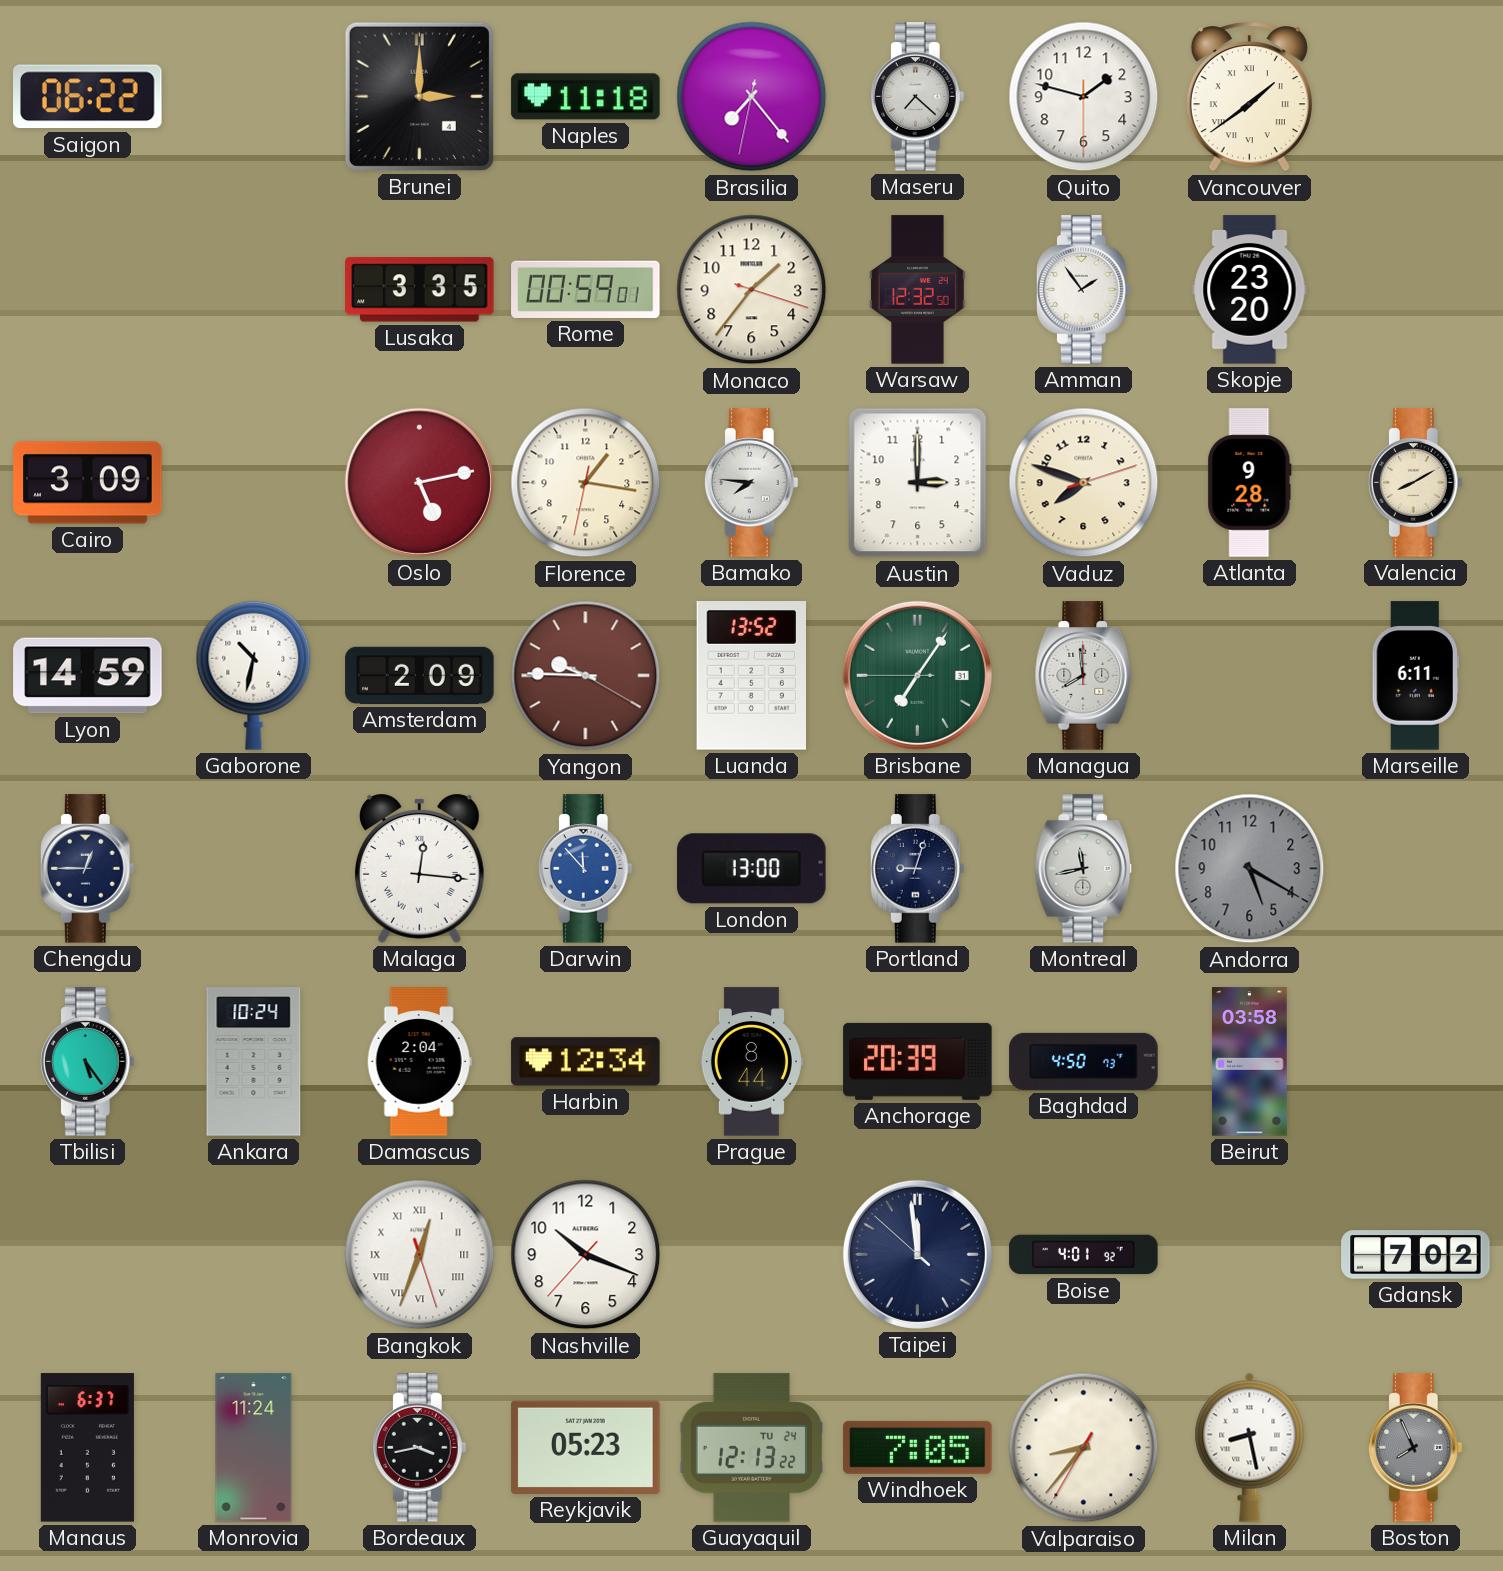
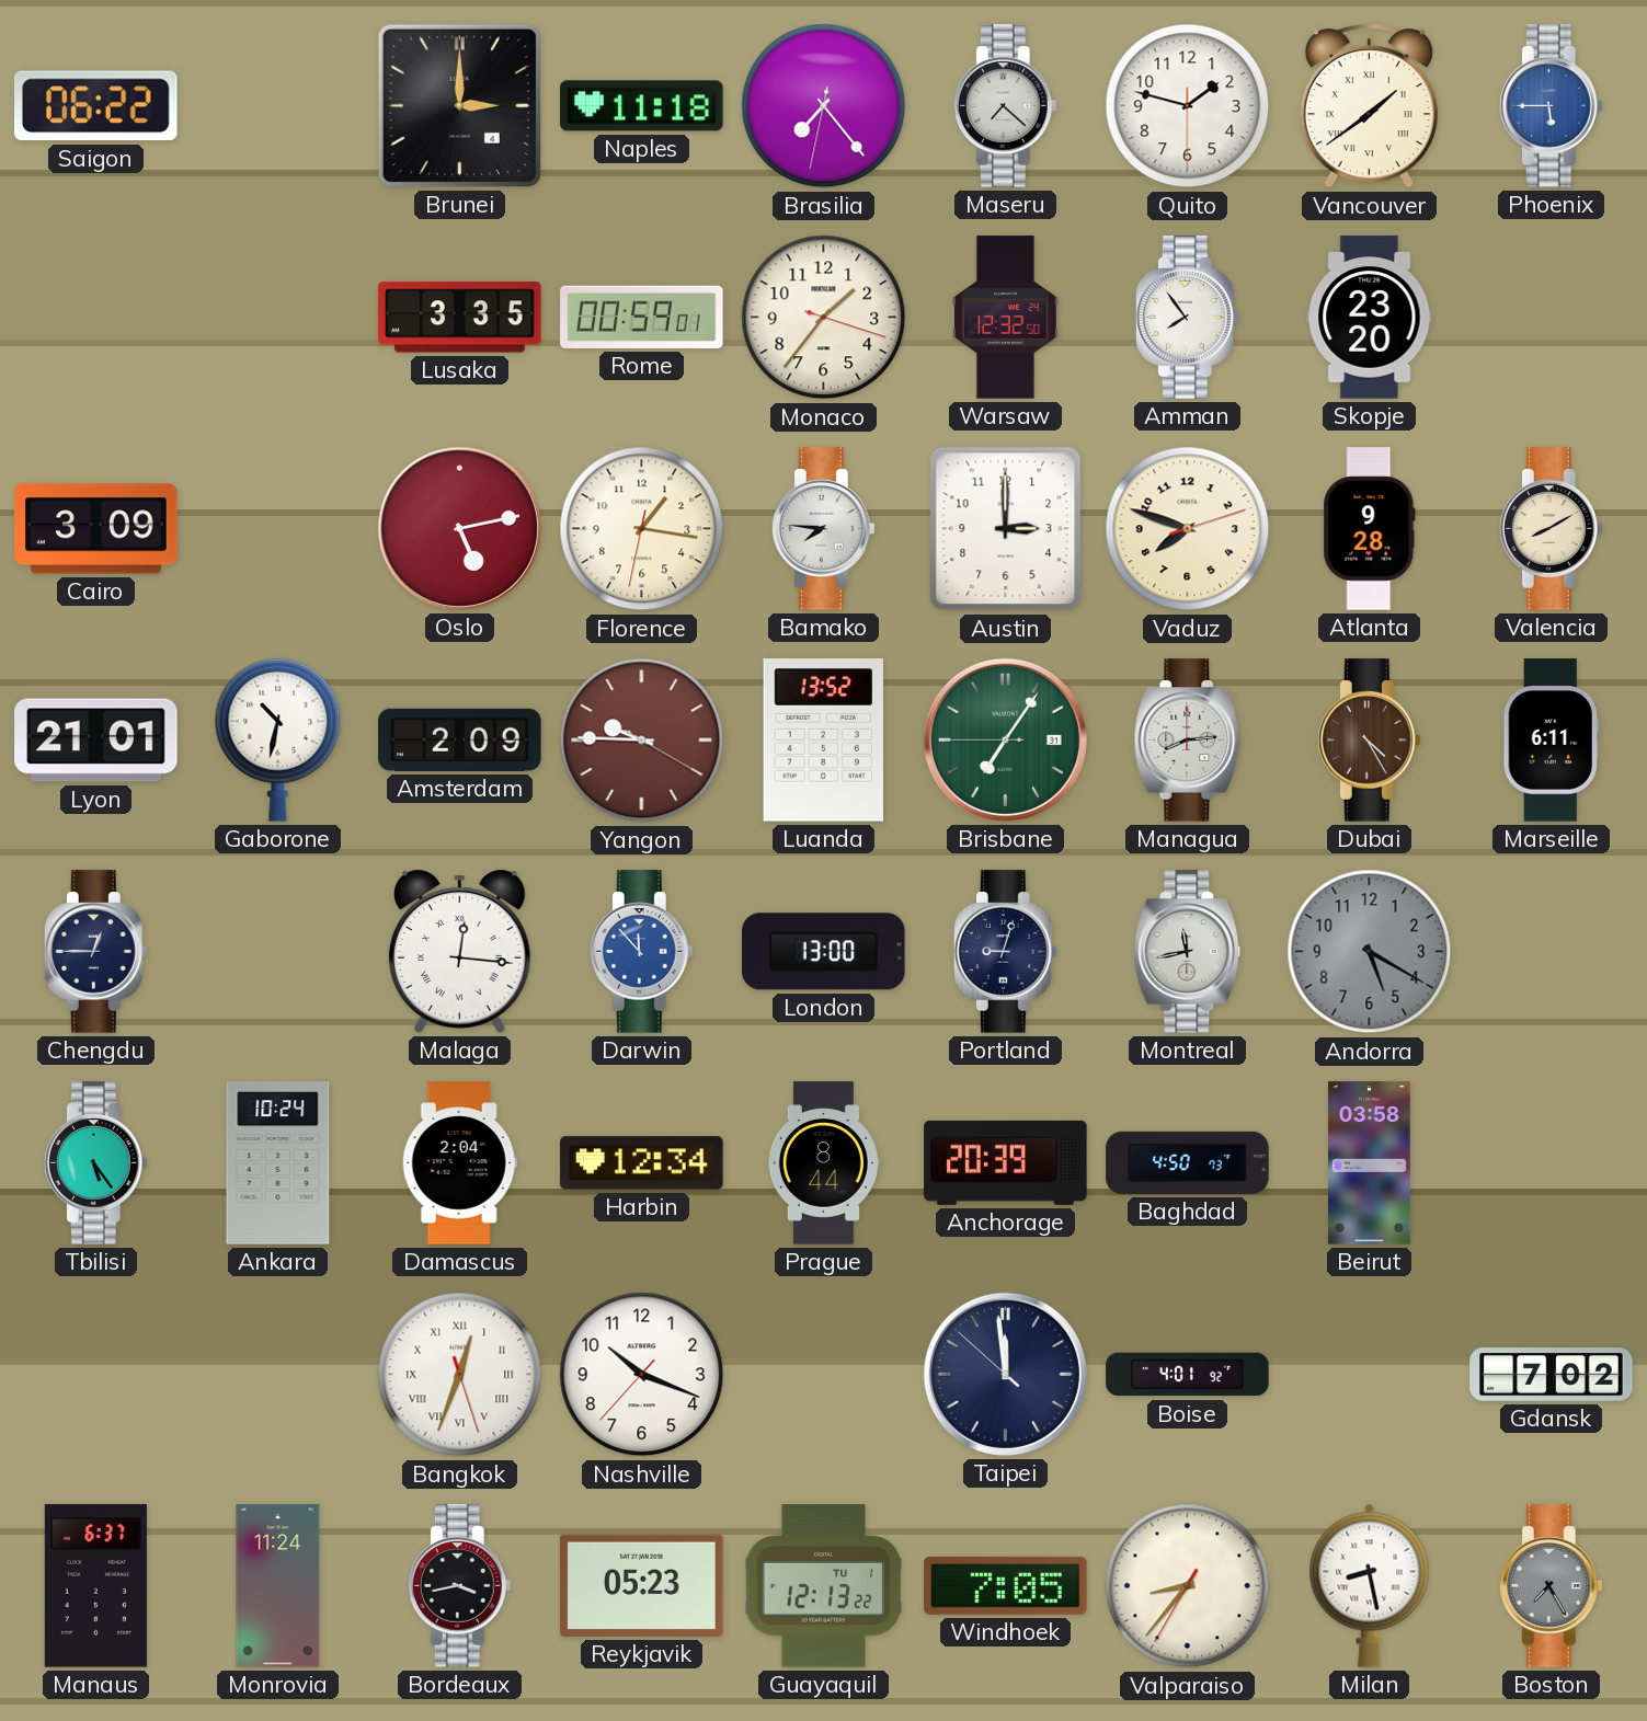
Phoenix: none -> 5:45 (1551, 106)
Amman: 1:54 -> 7:54 (1187, 318)
Lyon: 14:59 -> 21:01 (96, 741)
Managua: 7:59 -> 8:14 (1188, 741)
Dubai: none -> 4:25 (1369, 741)
Guayaquil date: TU 24 -> TU 1 (823, 1586)
Boston: 7:56 -> 7:25 (1551, 1586)
